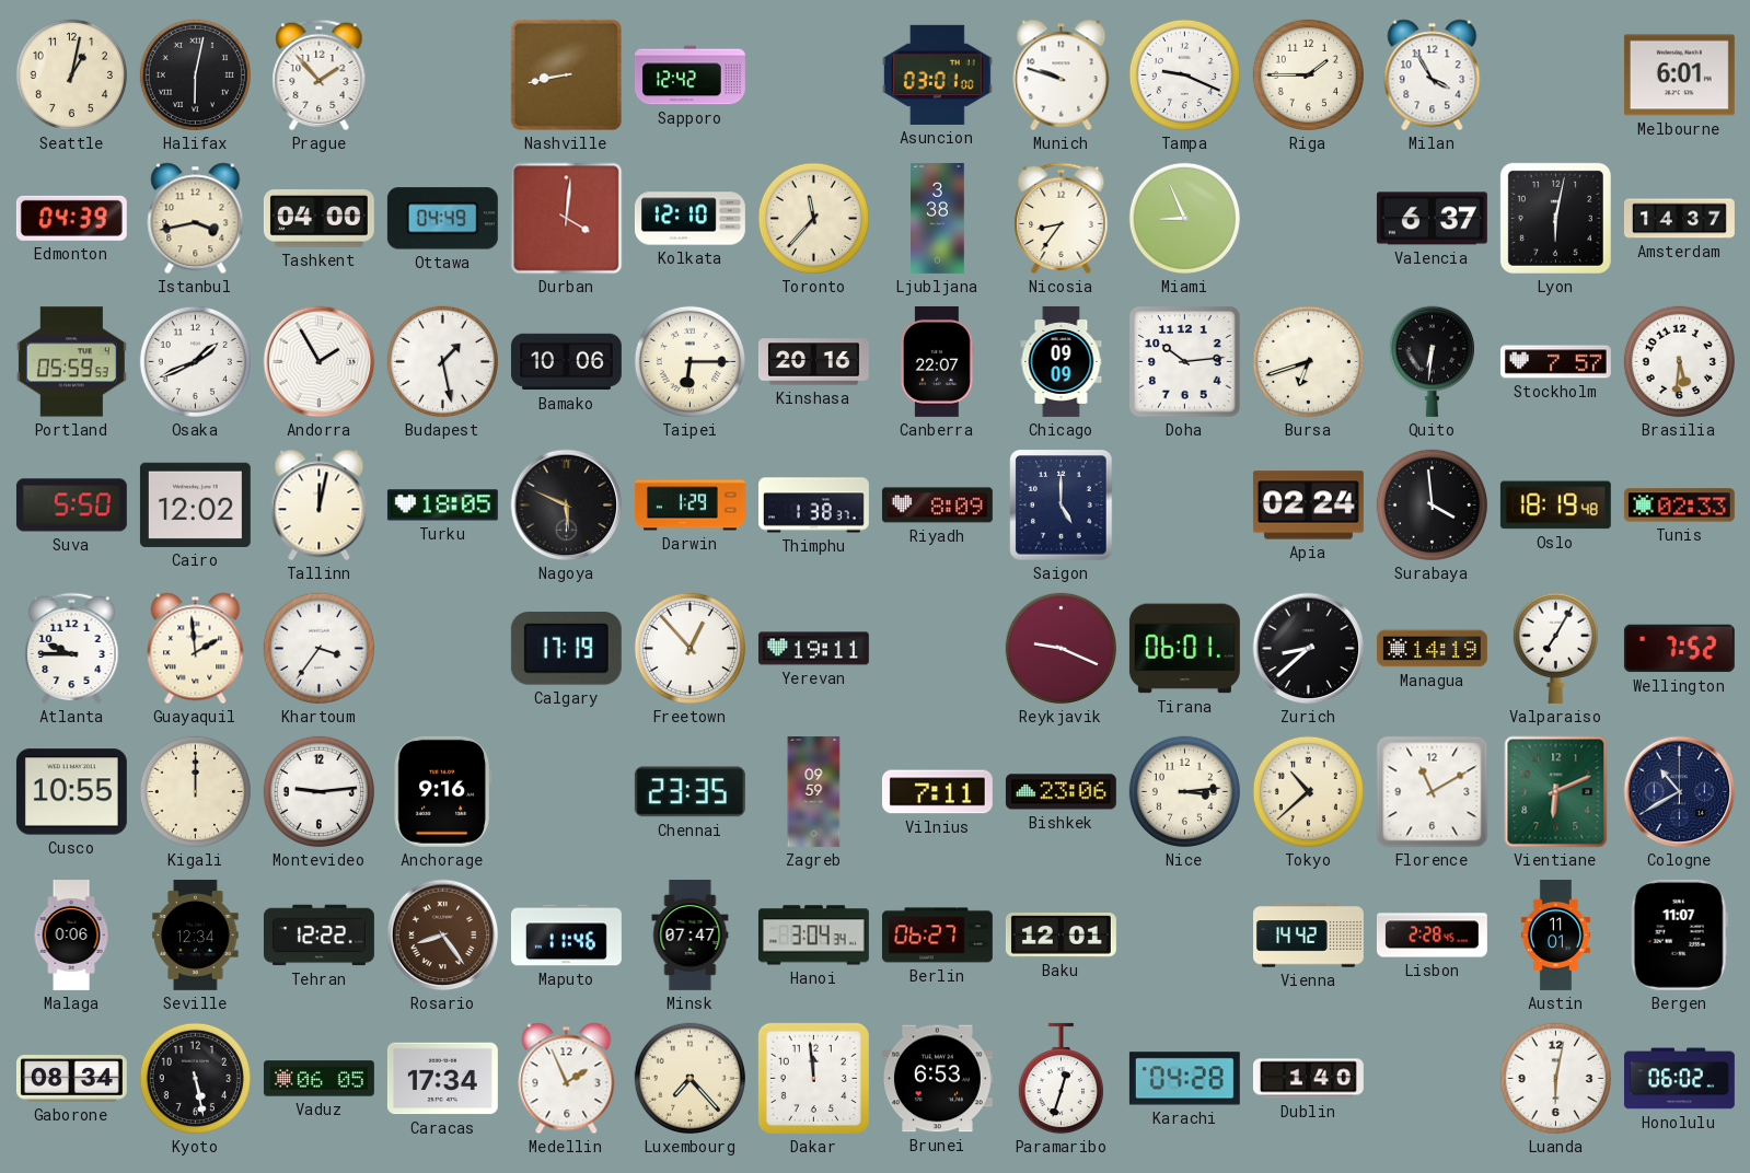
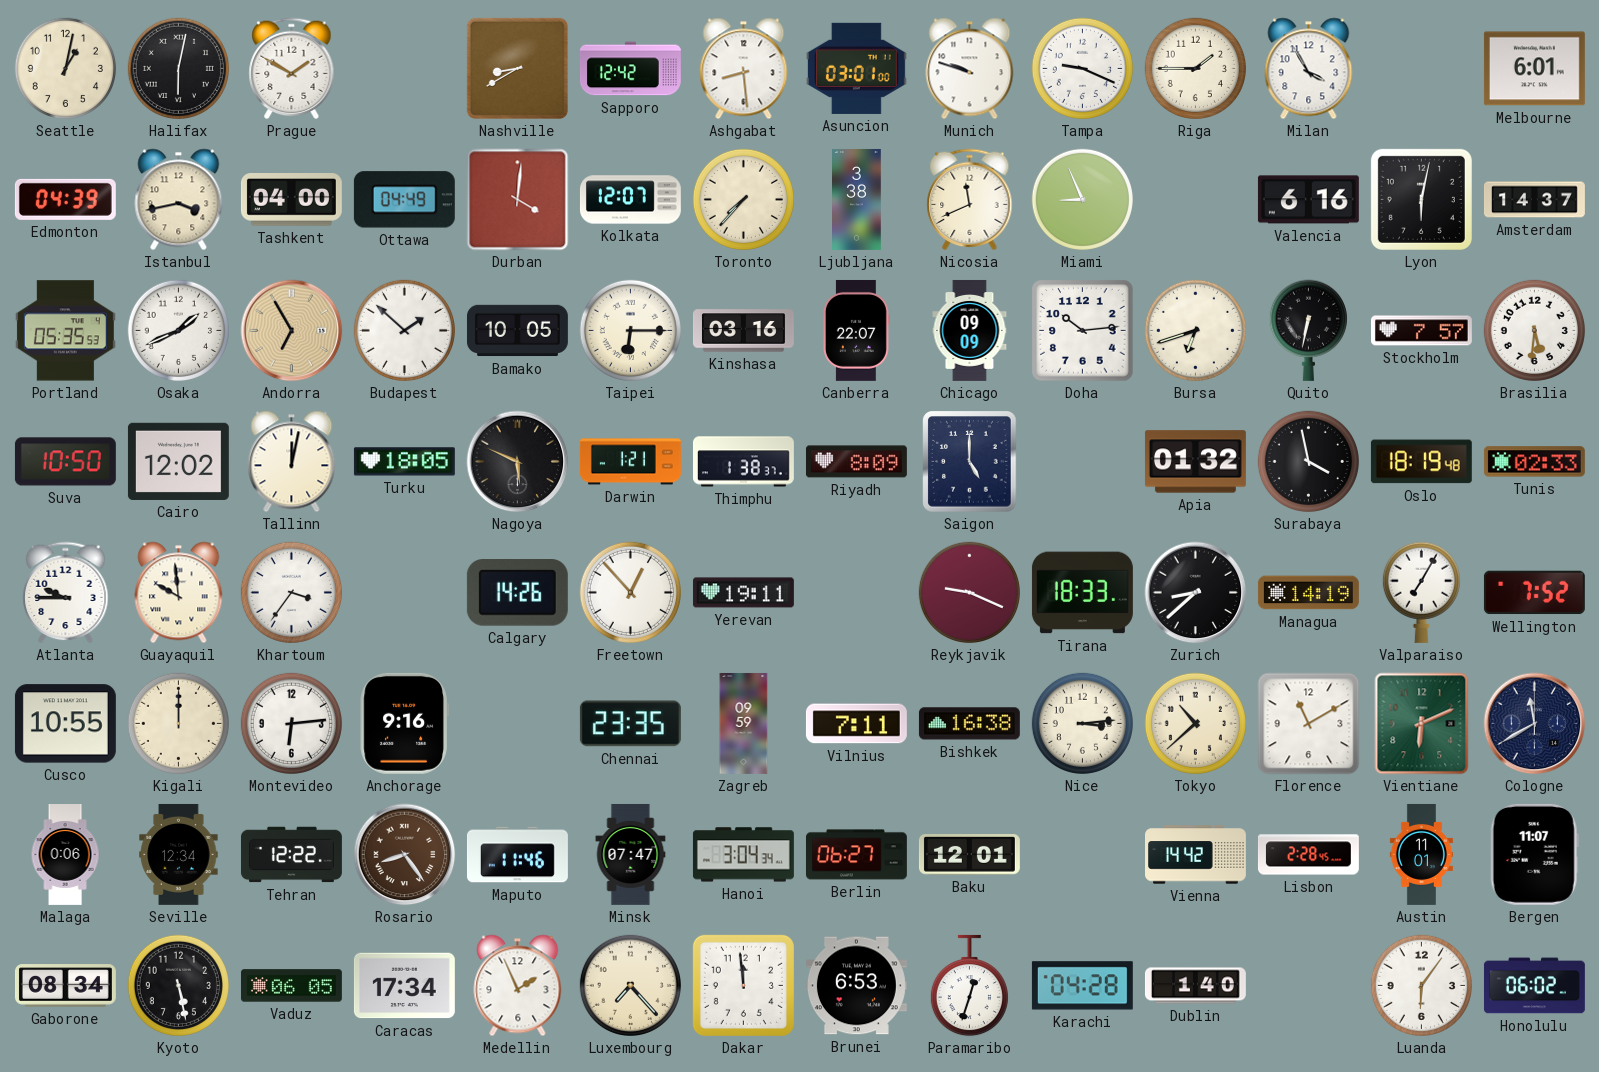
Prague: 1:53 -> 1:50 (292, 69)
Nashville: 8:43 -> 8:40 (517, 68)
Ashgabat: none -> 8:29 (744, 69)
Kolkata: 12:10 -> 12:07 (630, 200)
Toronto: 11:37 -> 7:37 (743, 199)
Nicosia: 8:36 -> 11:41 (970, 200)
Valencia: 6:37 -> 6:16 (1308, 200)
Portland: 05:59 -> 05:35 (65, 331)
Andorra: 1:55 -> 6:55 (292, 331)
Andorra dial: white -> champagne (292, 331)
Budapest: 1:28 -> 1:52 (404, 330)
Bamako: 10:06 -> 10:05 (517, 331)
Kinshasa: 20:16 -> 03:16 (743, 331)
Quito: 6:31 -> 6:32 (1308, 330)
Suva: 5:50 -> 10:50 (65, 462)
Darwin: 1:29 -> 1:21 (630, 462)
Apia: 02:24 -> 01:32 (1195, 462)
Surabaya: 3:59 -> 3:58 (1308, 461)
Guayaquil: 1:59 -> 9:59 (179, 593)
Calgary: 17:19 -> 14:26 (517, 593)
Tirana: 06:01 -> 18:33 (1082, 593)
Montevideo: 9:14 -> 6:14 (291, 723)
Bishkek: 23:06 -> 16:38 (969, 724)
Cologne: 10:40 -> 11:40 (1535, 724)
Luanda: 6:02 -> 6:06 (1421, 985)
